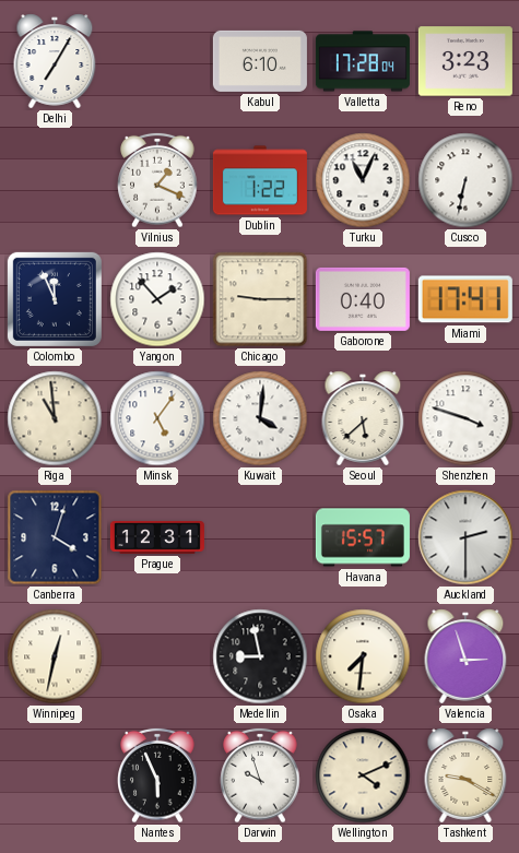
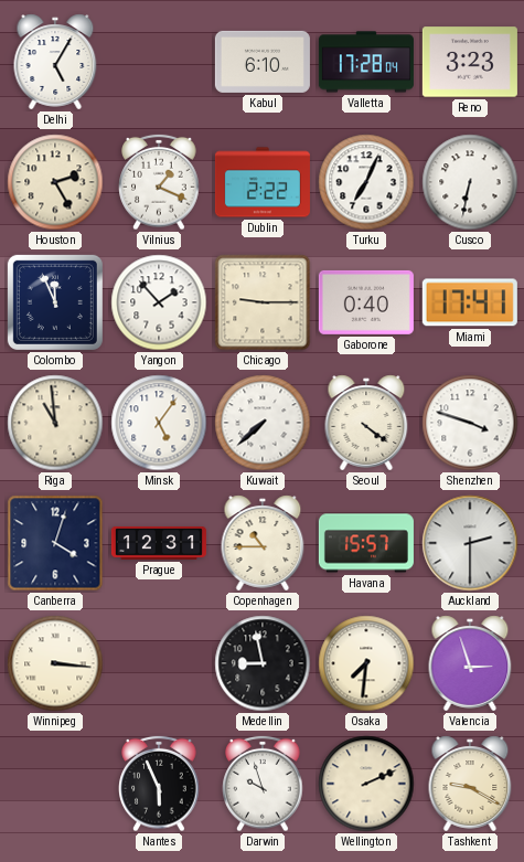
Delhi: 7:05 -> 5:05 (55, 62)
Houston: none -> 2:25 (55, 182)
Dublin: 1:22 -> 2:22 (263, 182)
Turku: 11:04 -> 7:04 (366, 182)
Kuwait: 4:01 -> 7:38 (263, 423)
Seoul: 5:38 -> 4:21 (366, 423)
Copenhagen: none -> 10:45 (263, 543)
Winnipeg: 12:32 -> 3:16 (55, 663)
Wellington: 4:11 -> 2:11 (366, 784)
